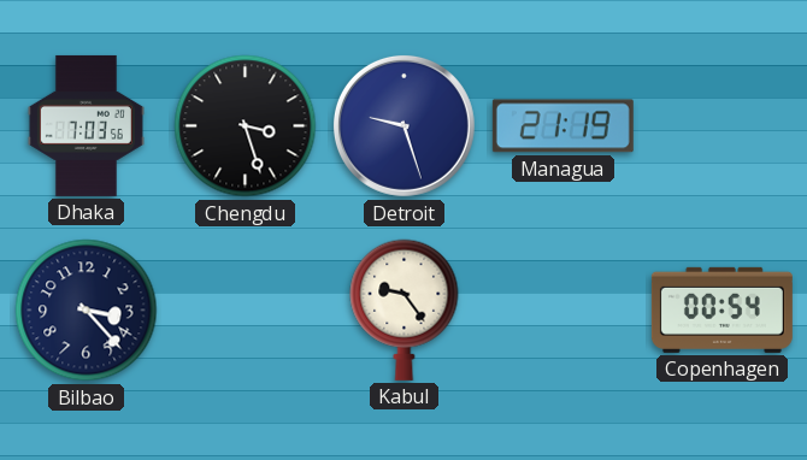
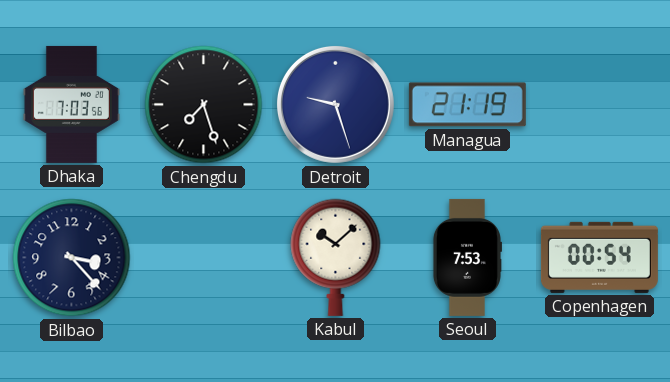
Chengdu: 3:27 -> 7:27 (204, 105)
Kabul: 9:24 -> 10:08 (336, 257)
Seoul: none -> 7:53 (467, 257)
